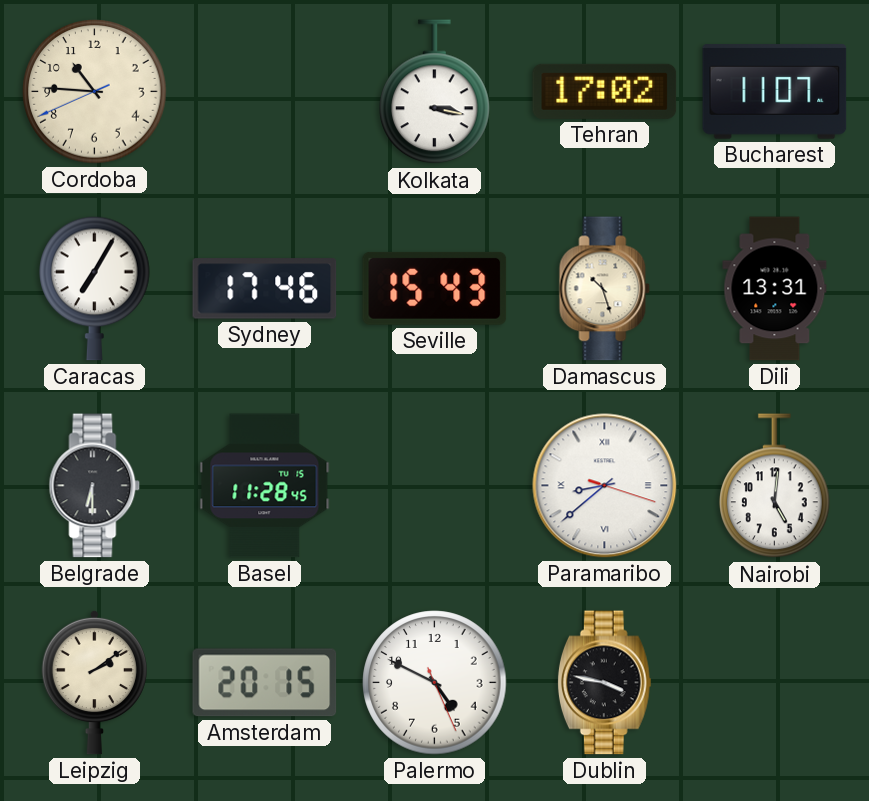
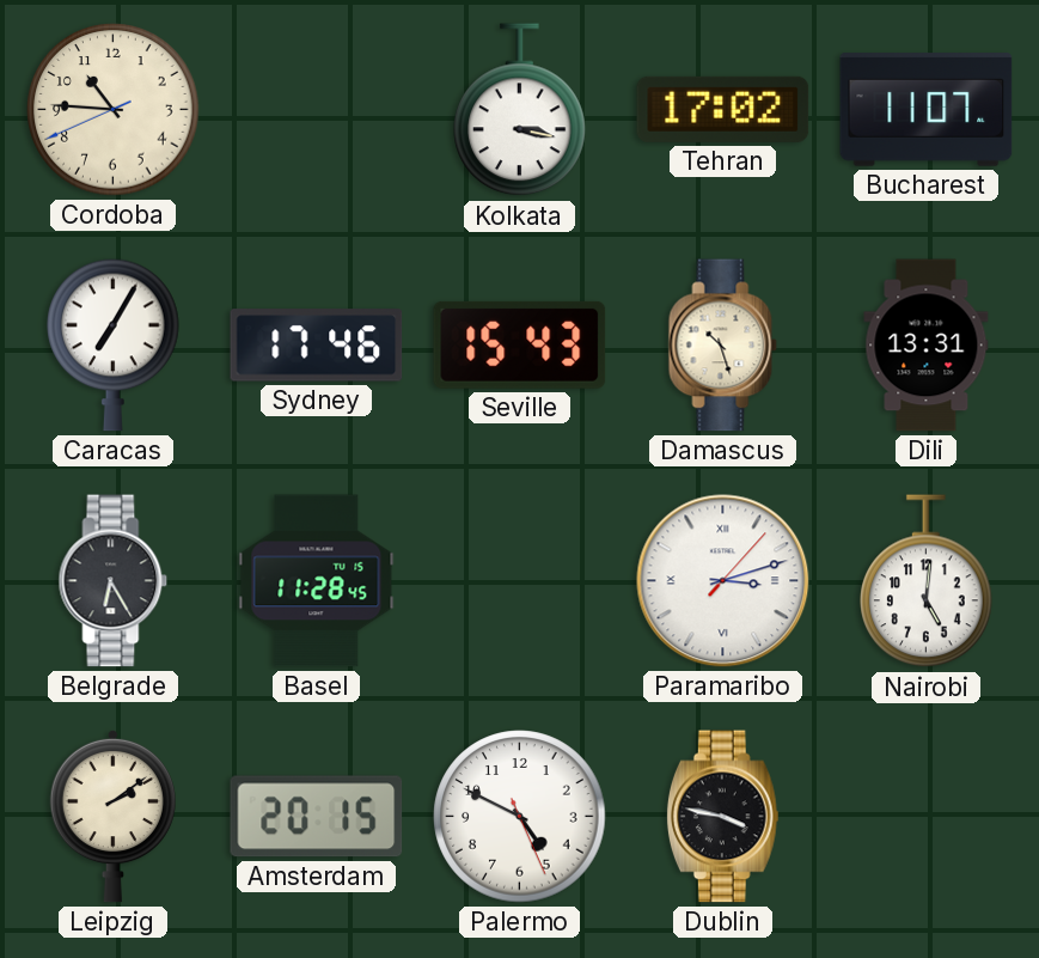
Belgrade: 6:30 -> 6:25 (114, 581)
Paramaribo: 8:38 -> 3:12 (723, 581)
